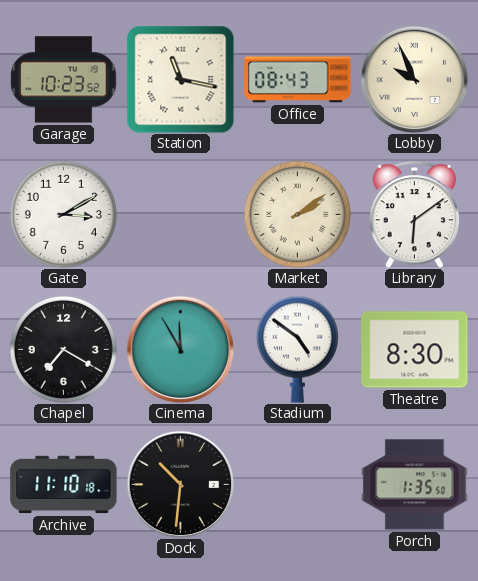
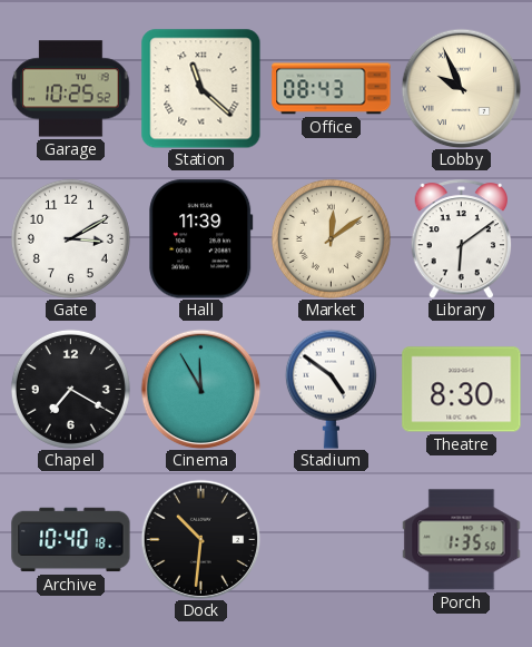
Garage: 10:23 -> 10:25 (71, 89)
Station: 11:17 -> 11:22 (200, 88)
Hall: none -> 11:39 (201, 239)
Market: 2:09 -> 12:09 (331, 238)
Archive: 11:10 -> 10:40 (71, 540)
